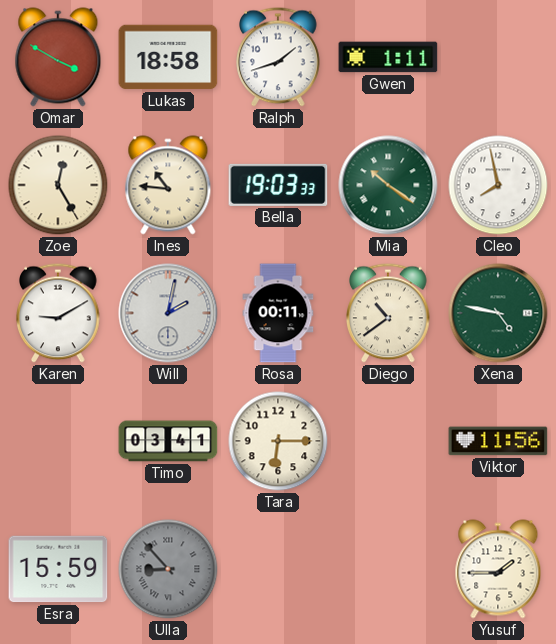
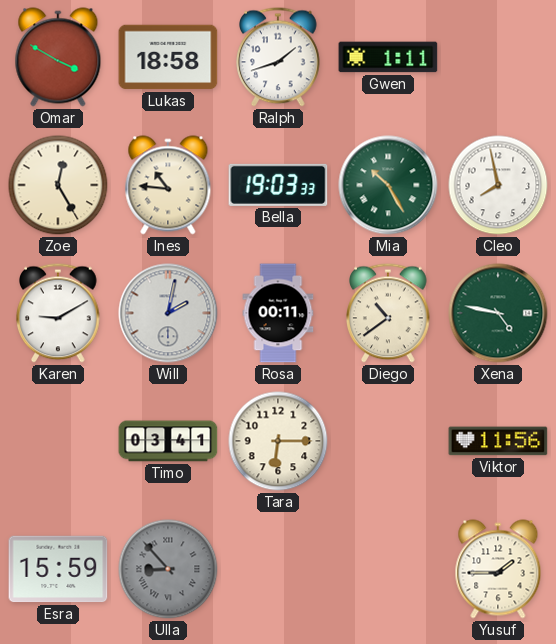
Mia: 10:21 -> 10:25 (388, 185)
